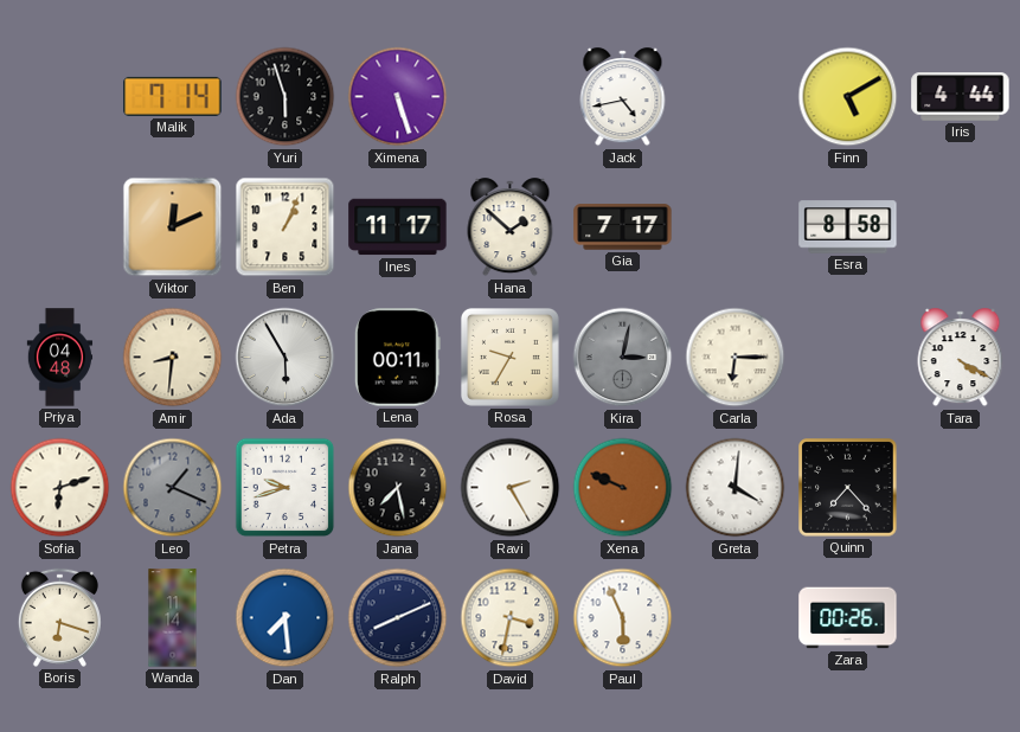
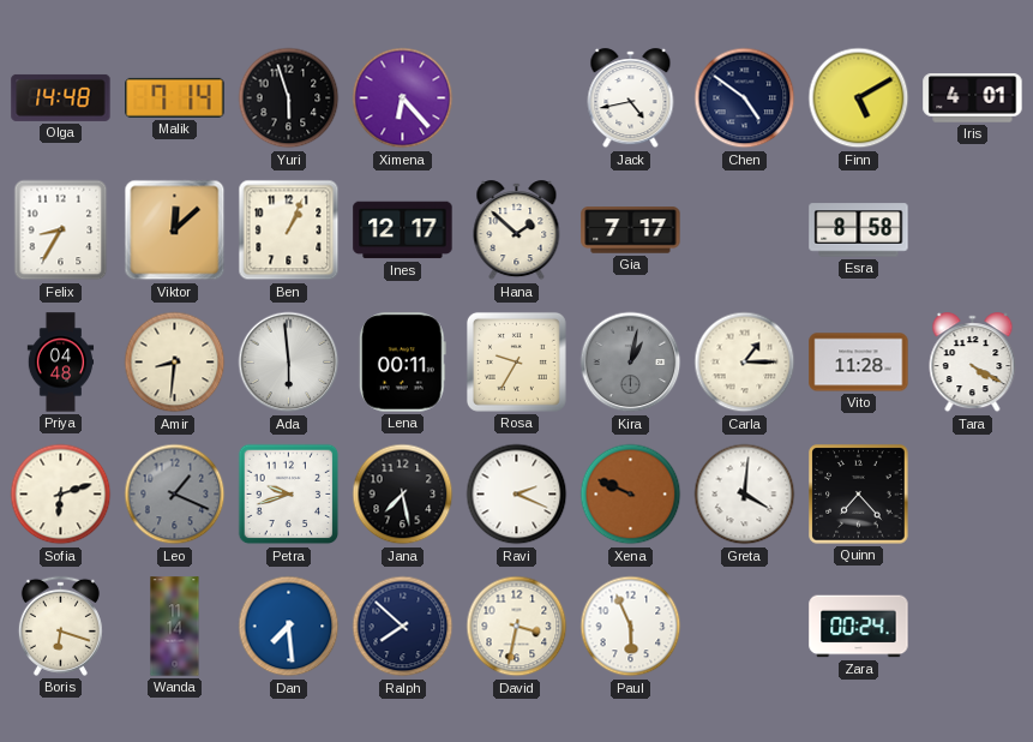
Olga: none -> 14:48 (61, 97)
Ximena: 5:27 -> 6:23 (403, 98)
Chen: none -> 4:51 (745, 98)
Iris: 4:44 -> 4:01 (973, 98)
Felix: none -> 8:35 (61, 231)
Viktor: 12:11 -> 12:08 (175, 231)
Ines: 11:17 -> 12:17 (403, 231)
Ada: 5:55 -> 5:59 (289, 363)
Kira: 3:02 -> 1:02 (631, 363)
Carla: 6:15 -> 1:15 (745, 363)
Vito: none -> 11:28 (859, 363)
Ravi: 2:25 -> 2:19 (517, 495)
Ralph: 8:11 -> 7:52 (403, 627)
Zara: 00:26 -> 00:24 (859, 627)
